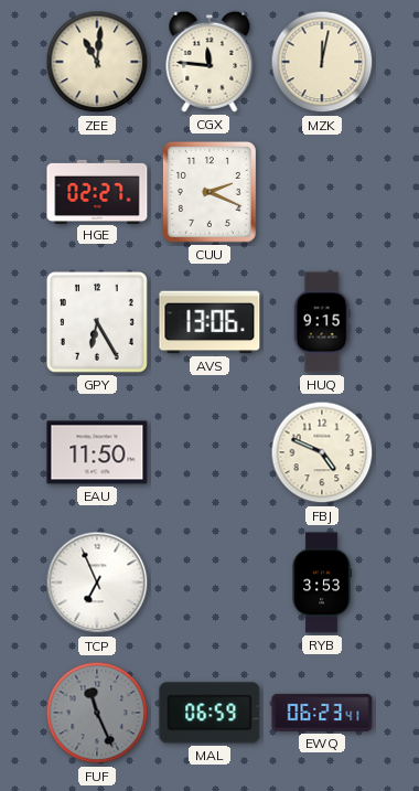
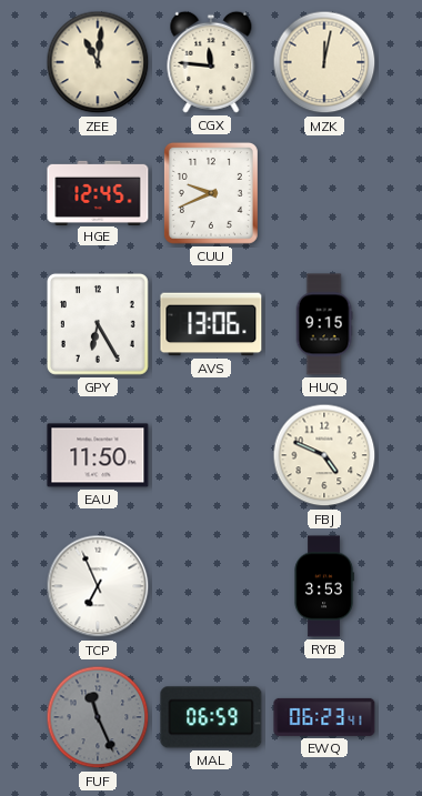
HGE: 02:27 -> 12:45 (98, 192)
CUU: 2:19 -> 9:41 (211, 193)
